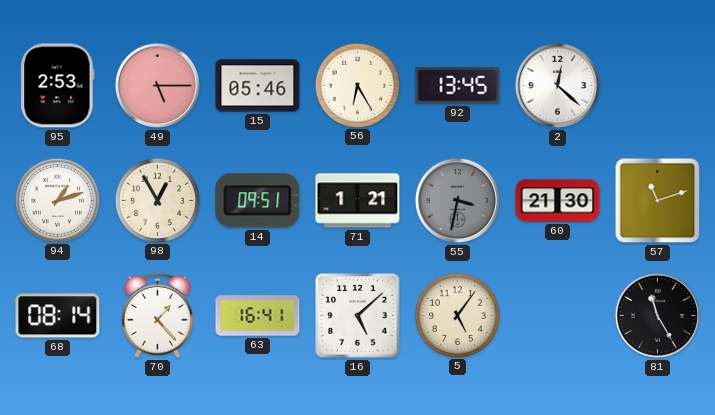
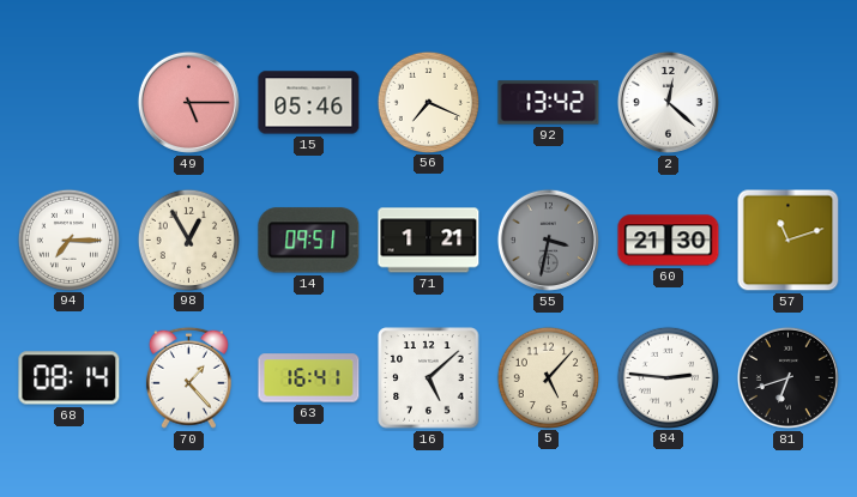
95: 2:53 -> none (58, 86)
56: 6:25 -> 7:19 (428, 102)
92: 13:45 -> 13:42 (549, 103)
94: 1:12 -> 7:15 (68, 240)
5: 5:06 -> 5:07 (548, 377)
84: none -> 2:46 (668, 377)
81: 11:25 -> 6:42 (787, 377)
